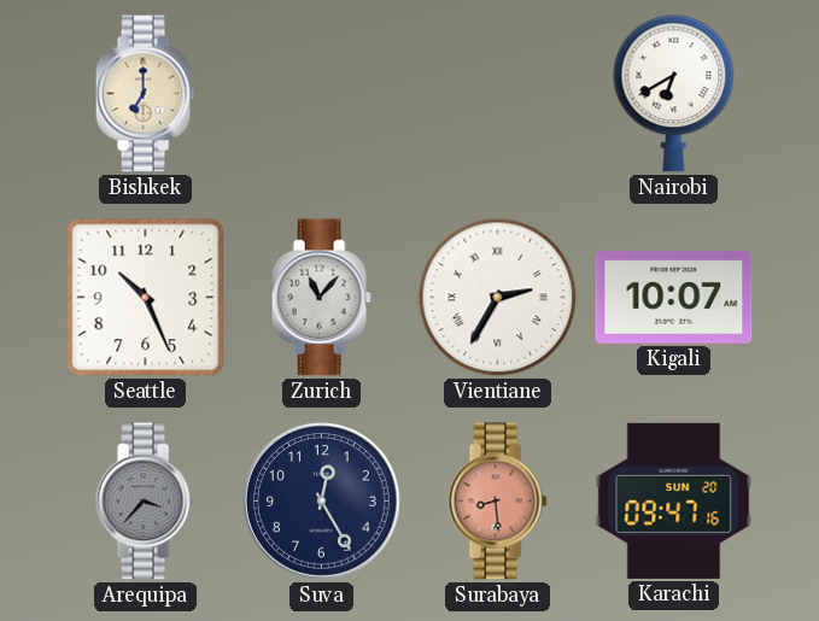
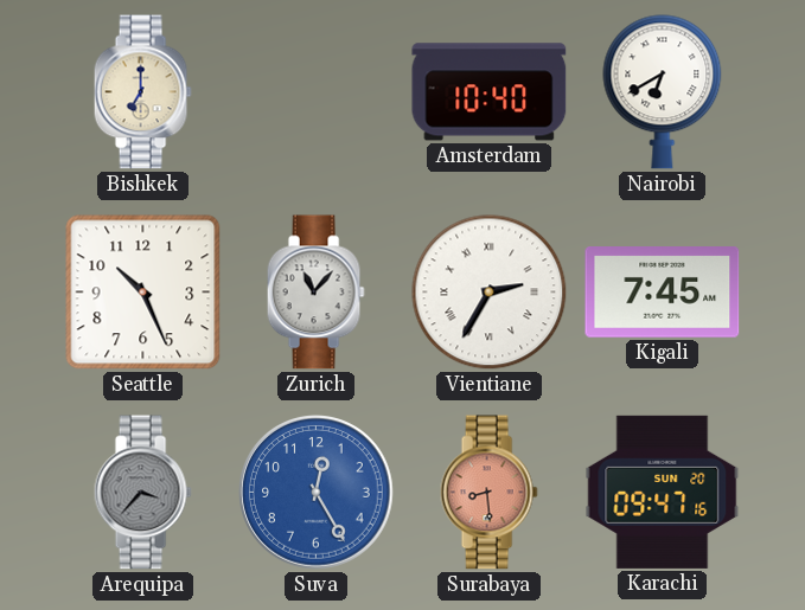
Amsterdam: none -> 10:40 (490, 92)
Kigali: 10:07 -> 7:45 (663, 293)
Suva dial: navy -> blue (317, 493)
